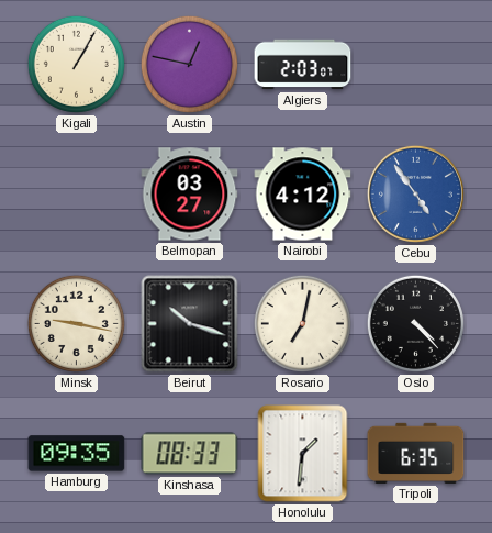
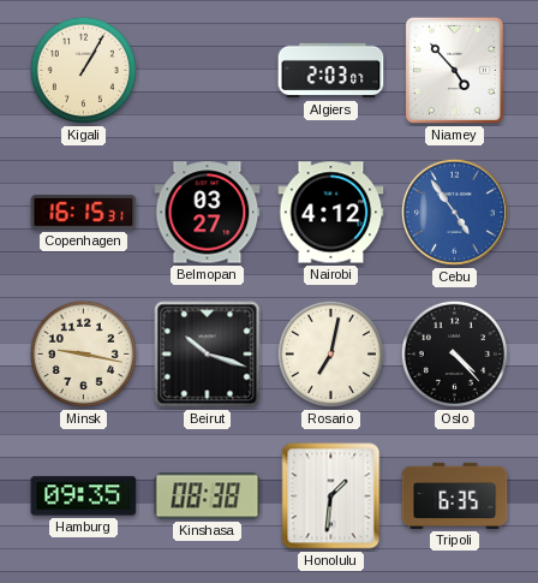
Austin: 12:47 -> none (189, 64)
Niamey: none -> 4:53 (454, 70)
Copenhagen: none -> 16:15 (84, 212)
Kinshasa: 08:33 -> 08:38 (208, 496)
